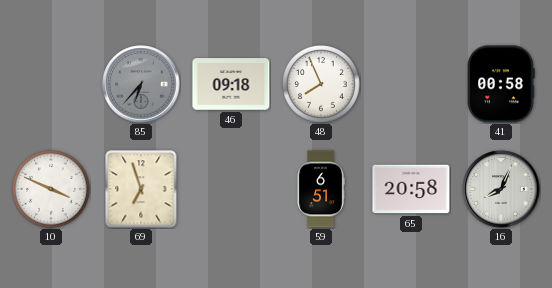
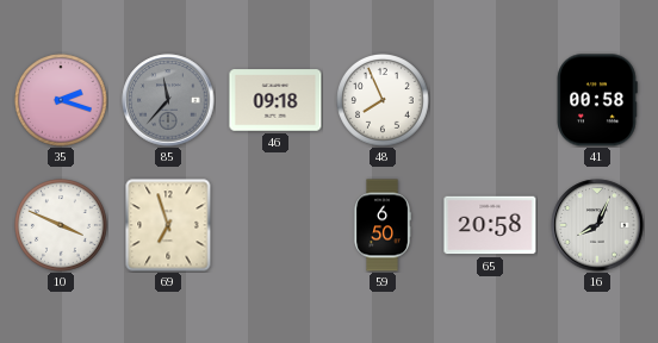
35: none -> 2:18 (62, 101)
85: 6:37 -> 11:37 (168, 100)
59: 6:51 -> 6:50 (383, 225)
